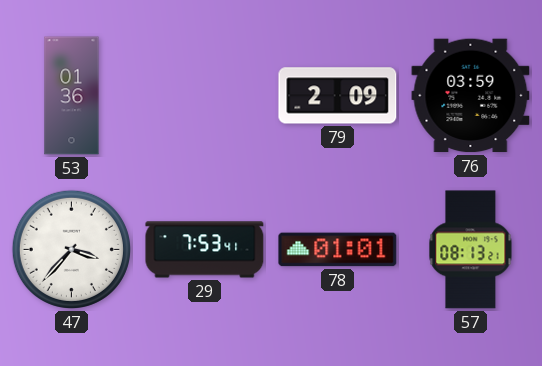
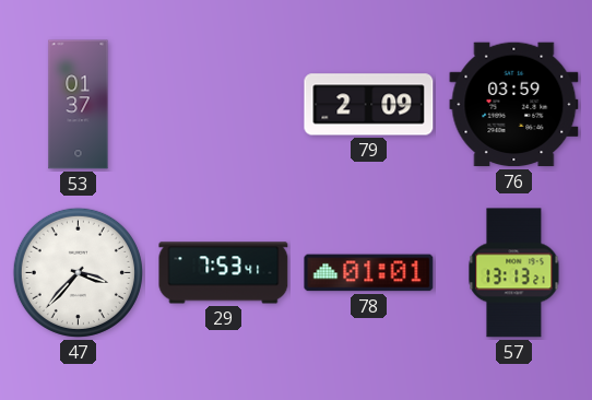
53: 01:36 -> 01:37 (79, 105)
57: 08:13 -> 13:13 (514, 273)
